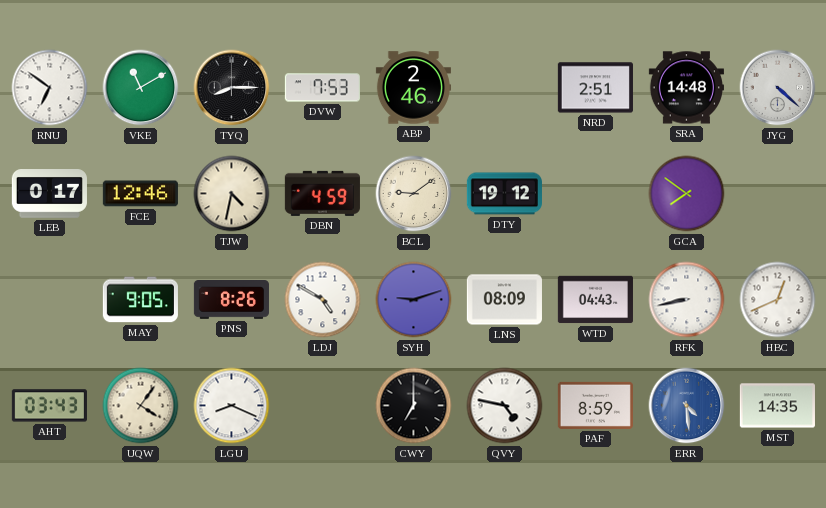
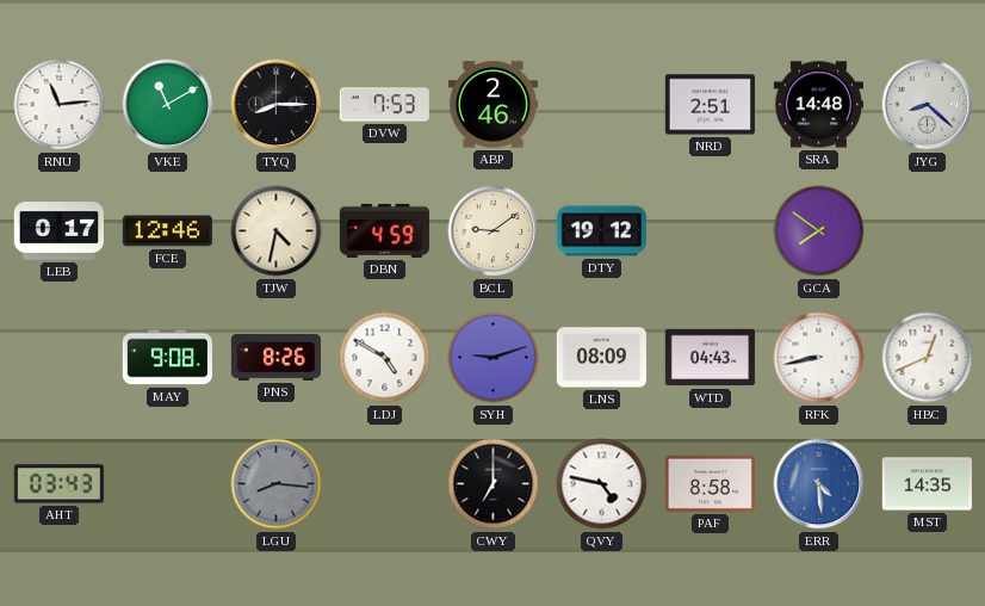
RNU: 6:51 -> 11:14 (60, 105)
JYG: 4:22 -> 8:22 (928, 105)
MAY: 9:05 -> 9:08 (167, 358)
UQW: 4:06 -> none (141, 406)
LGU: 8:19 -> 8:16 (277, 484)
LGU dial: white -> grey (277, 484)
PAF: 8:59 -> 8:58 (710, 483)
